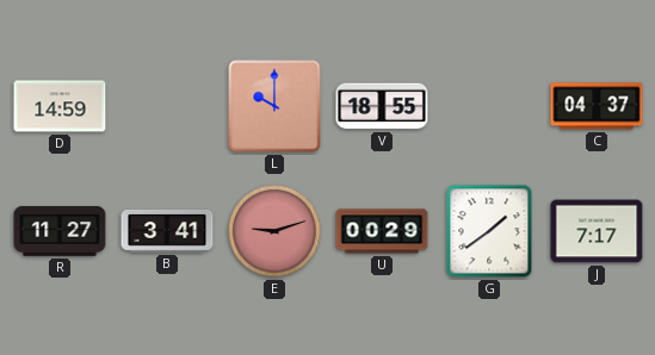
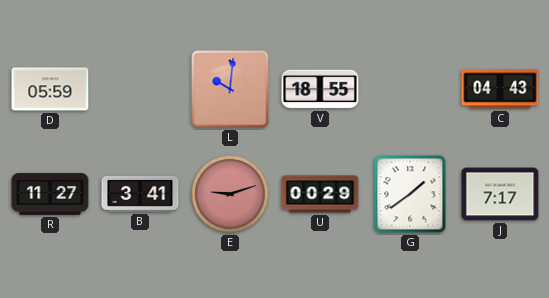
D: 14:59 -> 05:59 (50, 89)
L: 10:00 -> 10:01 (230, 89)
C: 04:37 -> 04:43 (500, 89)
